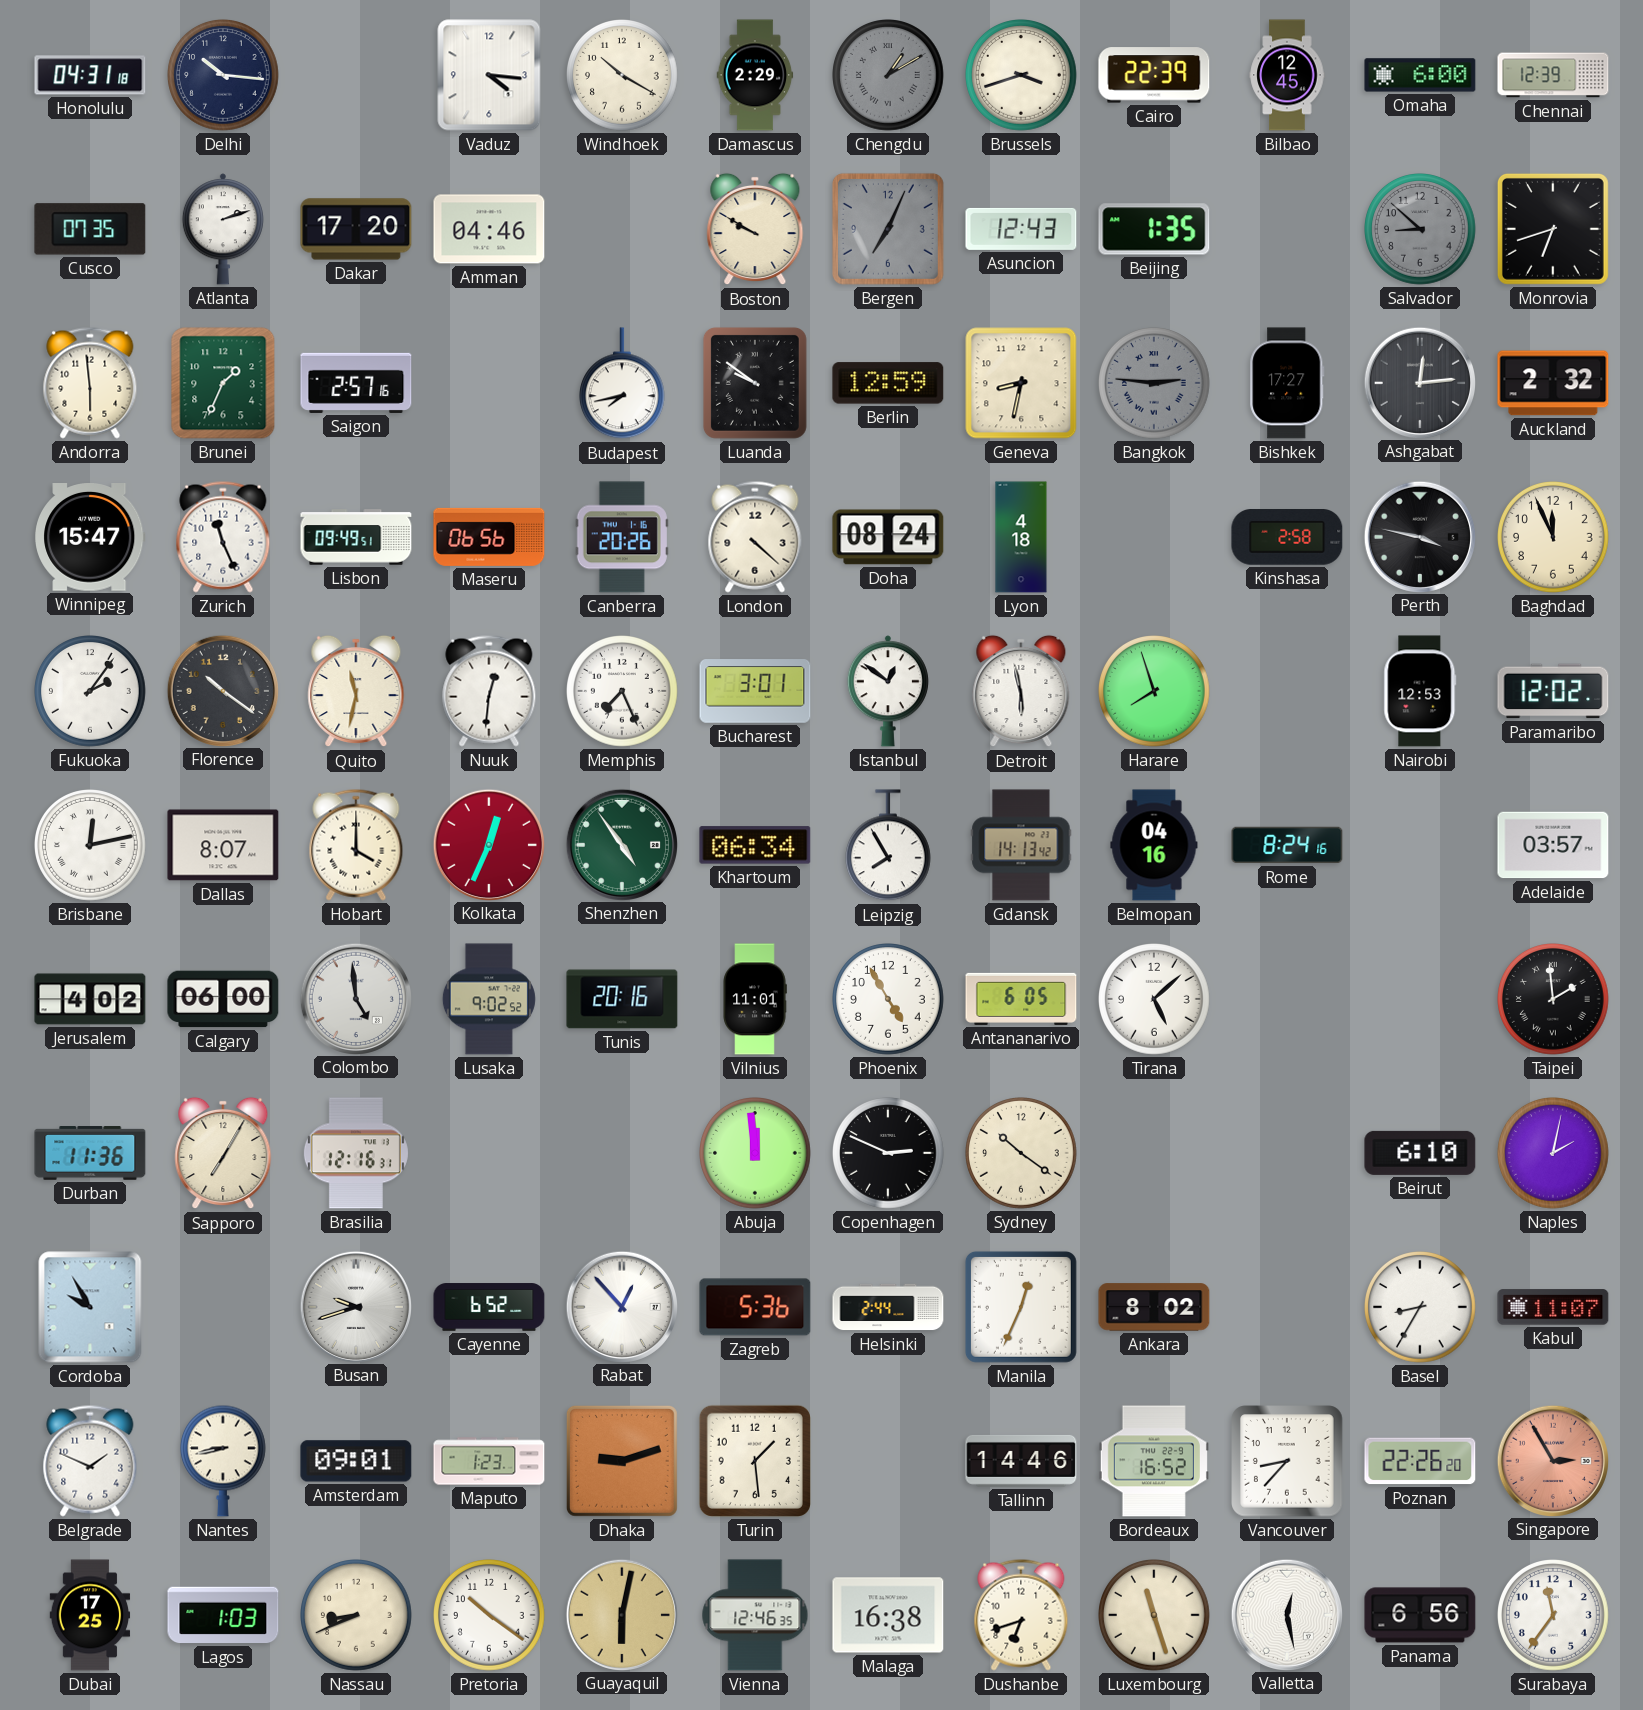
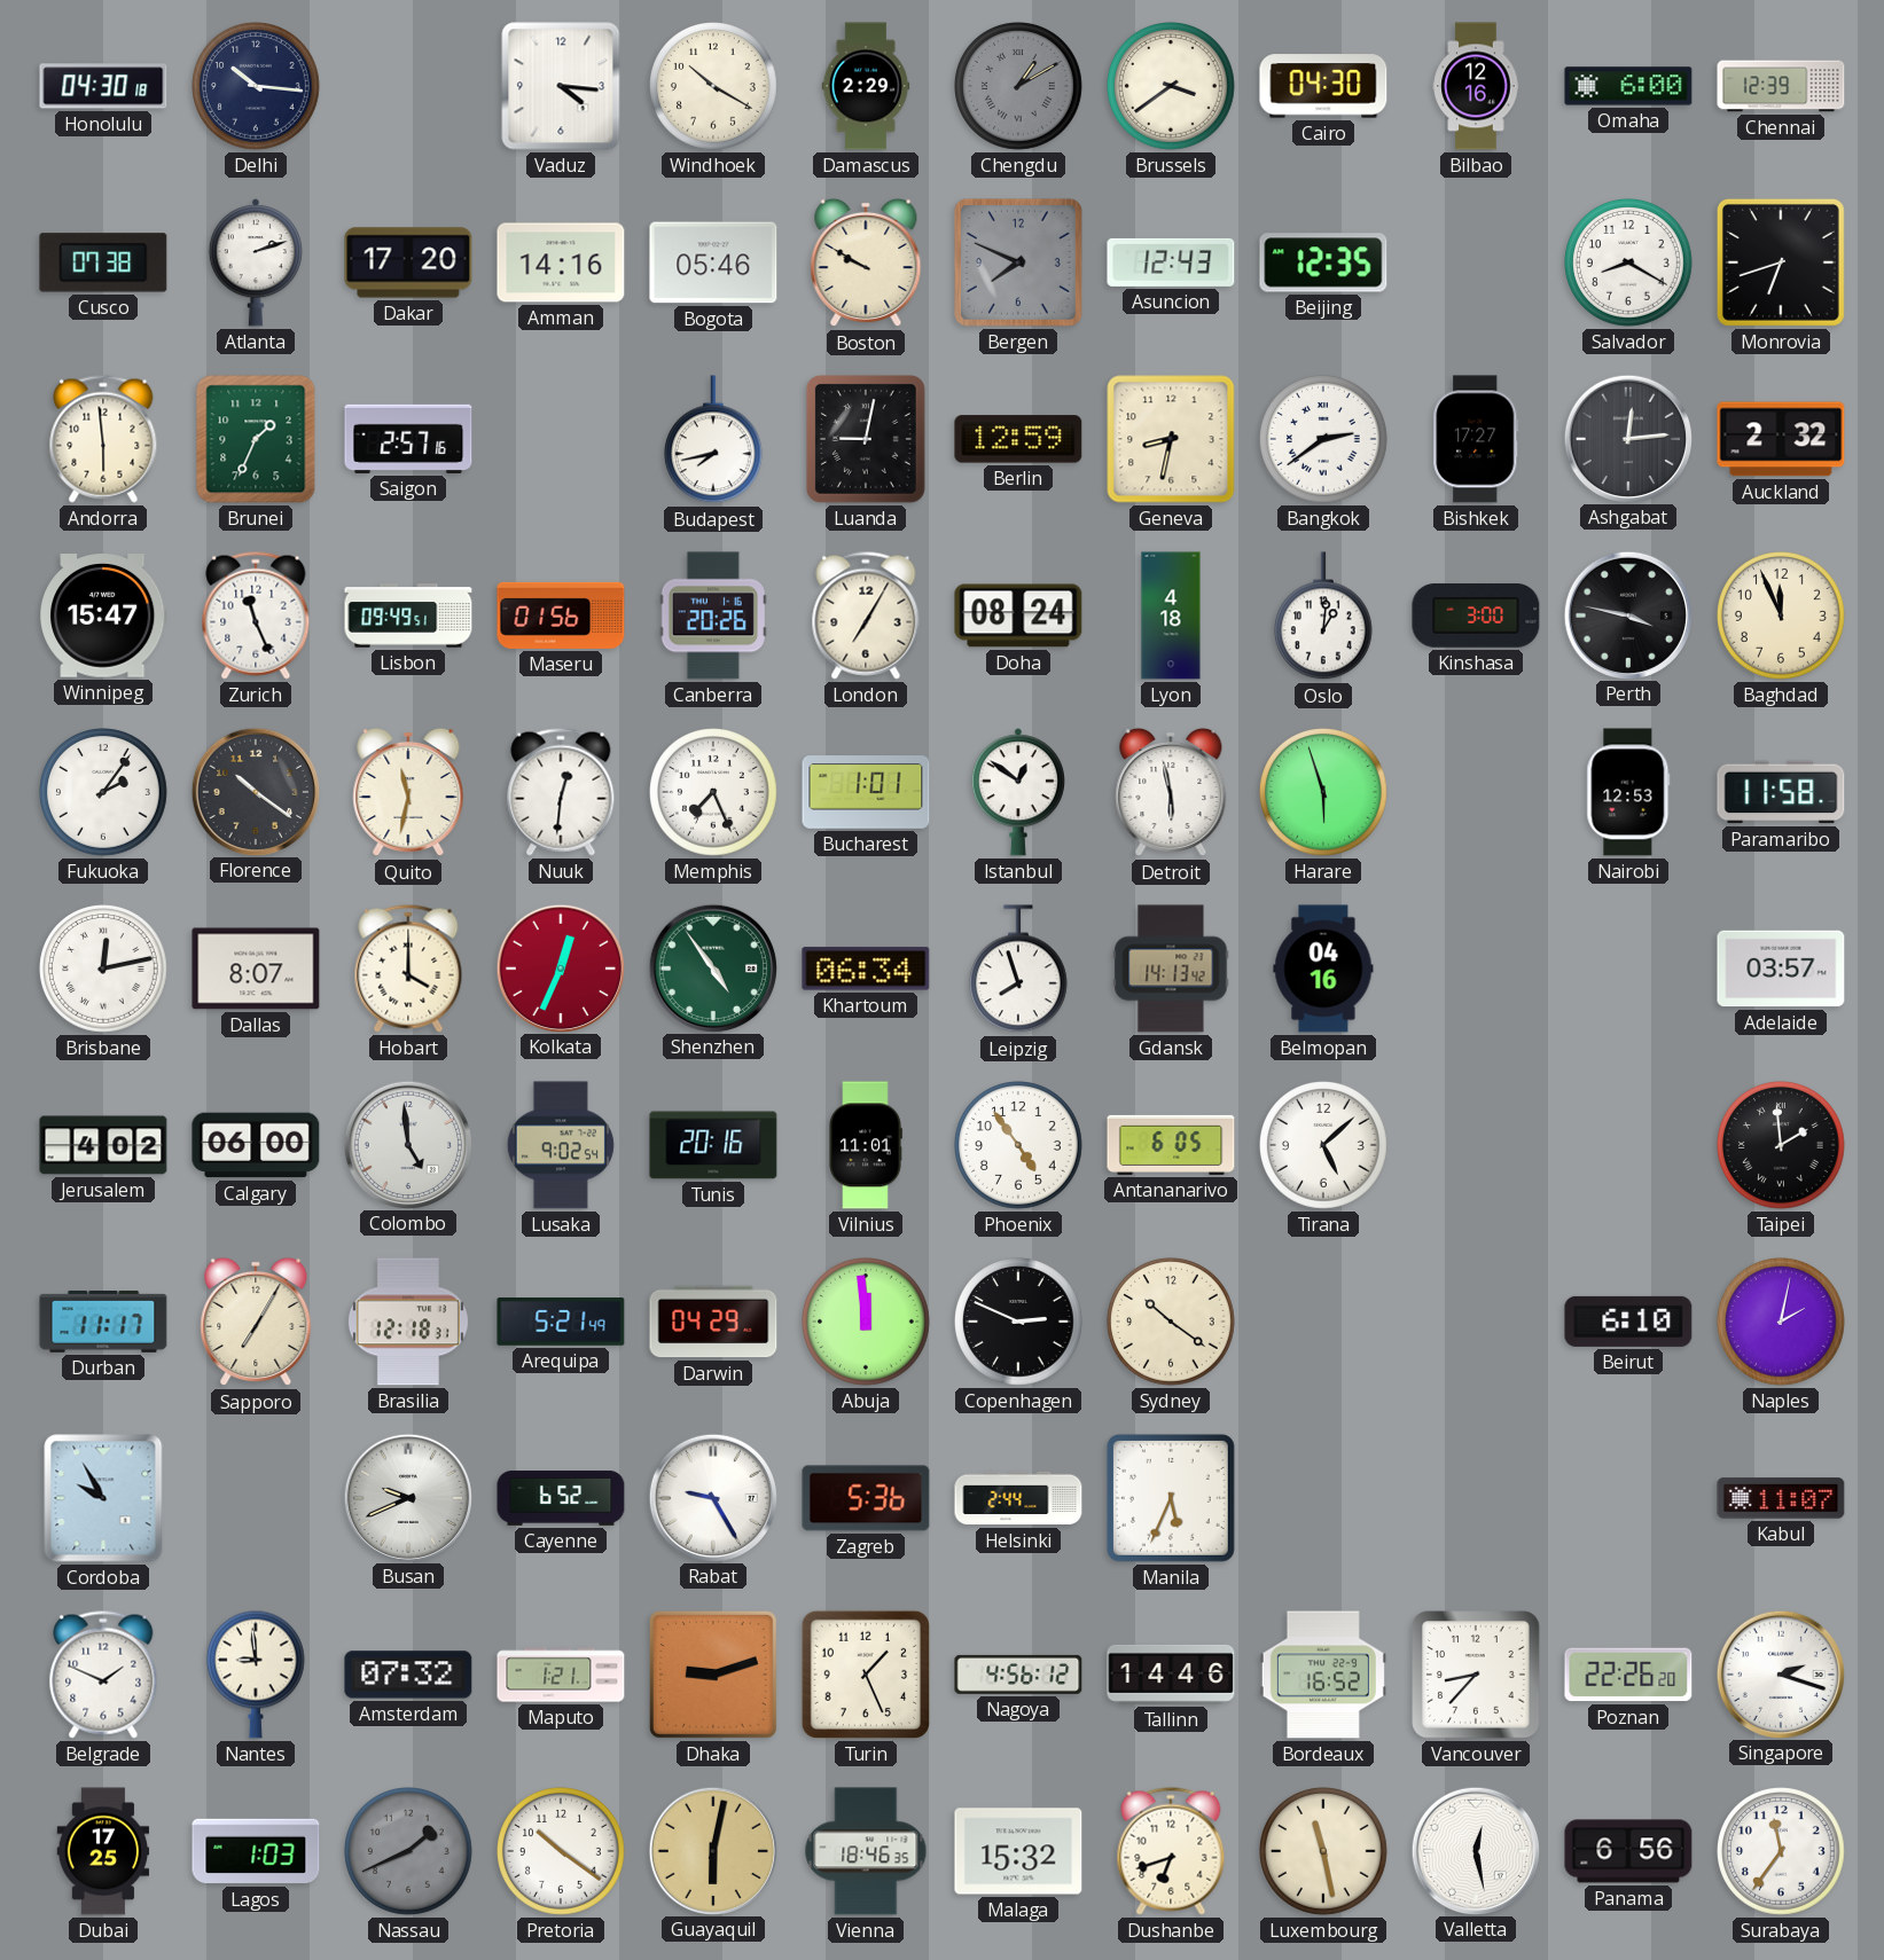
Honolulu: 04:31 -> 04:30 (103, 86)
Brussels: 3:42 -> 3:39 (1172, 87)
Cairo: 22:39 -> 04:30 (1323, 86)
Bilbao: 12:45 -> 12:16 (1476, 86)
Cusco: 07:35 -> 07:38 (103, 262)
Amman: 04:46 -> 14:16 (561, 262)
Bogota: none -> 05:46 (713, 262)
Bergen: 7:04 -> 7:49 (1018, 262)
Beijing: 1:35 -> 12:35 (1323, 262)
Salvador: 8:52 -> 8:20 (1629, 264)
Salvador dial: grey -> white (1629, 264)
Luanda: 9:51 -> 9:02 (866, 439)
Bangkok: 2:46 -> 2:39 (1324, 440)
Bangkok dial: grey -> white (1324, 440)
Maseru: 06:56 -> 01:56 (561, 616)
London: 4:22 -> 7:05 (866, 616)
Oslo: none -> 1:01 (1323, 617)
Kinshasa: 2:58 -> 3:00 (1476, 617)
Bucharest: 3:01 -> 1:01 (866, 792)
Harare: 7:57 -> 5:57 (1324, 793)
Paramaribo: 12:02 -> 11:58 (1781, 792)
Leipzig: 7:55 -> 7:57 (1018, 970)
Rome: 8:24 -> none (1287, 845)
Lusaka: 9:02:52 -> 9:02:54 (561, 1145)
Phoenix: 4:55 -> 4:54 (1019, 1146)
Durban: 11:36 -> 11:17 (103, 1322)
Brasilia: 12:16 -> 12:18 (408, 1322)
Arequipa: none -> 5:21 (561, 1322)
Darwin: none -> 04:29 (713, 1322)
Busan: 9:42 -> 9:41 (407, 1497)
Rabat: 12:53 -> 9:25 (712, 1497)
Manila: 12:34 -> 5:34 (1171, 1498)
Ankara: 8:02 -> none (1154, 1307)
Basel: 8:35 -> none (1421, 1308)
Nantes: 8:43 -> 8:59 (256, 1675)
Amsterdam: 09:01 -> 07:32 (408, 1675)
Maputo: 1:23 -> 1:21 (561, 1675)
Turin: 1:29 -> 1:26 (866, 1675)
Nagoya: none -> 4:56 (1018, 1675)
Singapore: 2:55 -> 2:18 (1780, 1673)
Singapore dial: salmon -> white (1780, 1673)
Nassau: 8:41 -> 1:41 (409, 1852)
Nassau dial: cream -> grey (409, 1852)
Vienna: 12:46 -> 18:46 (866, 1851)
Malaga: 16:38 -> 15:32 (1018, 1851)
Luxembourg: 11:27 -> 11:28 (1324, 1852)
